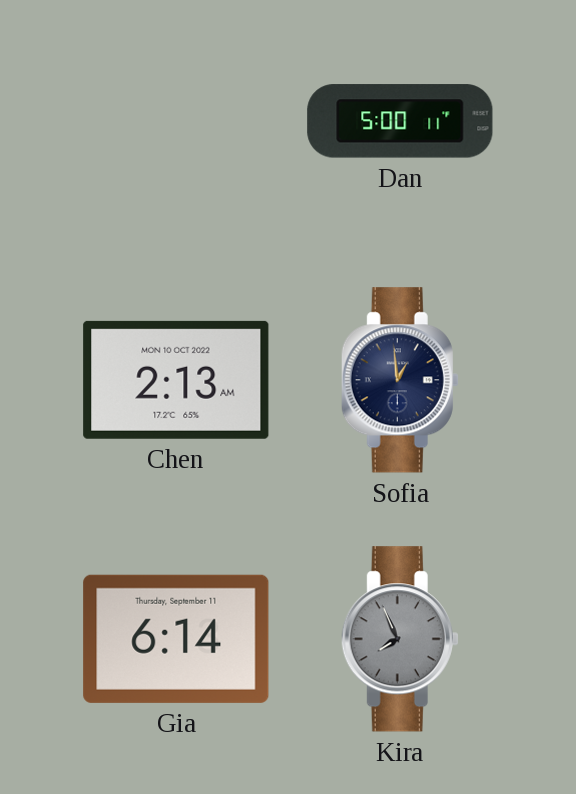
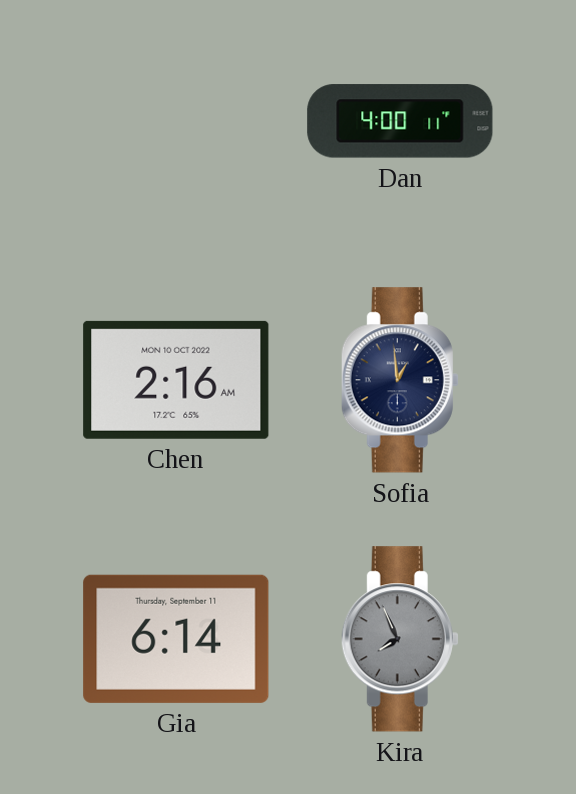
Dan: 5:00 -> 4:00 (400, 121)
Chen: 2:13 -> 2:16 (176, 380)
